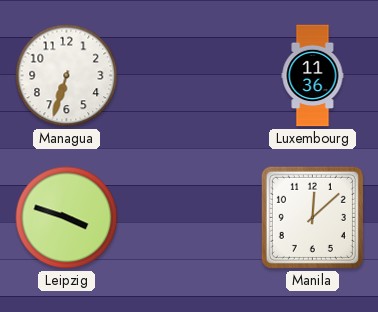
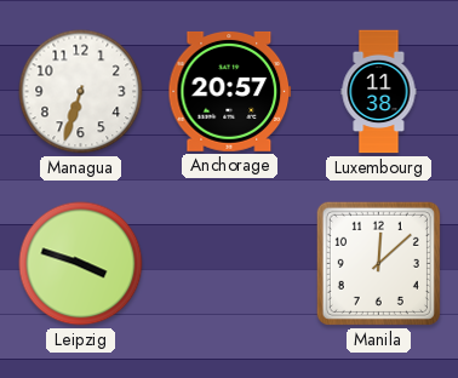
Anchorage: none -> 20:57 (230, 91)
Luxembourg: 11:36 -> 11:38 (379, 92)
